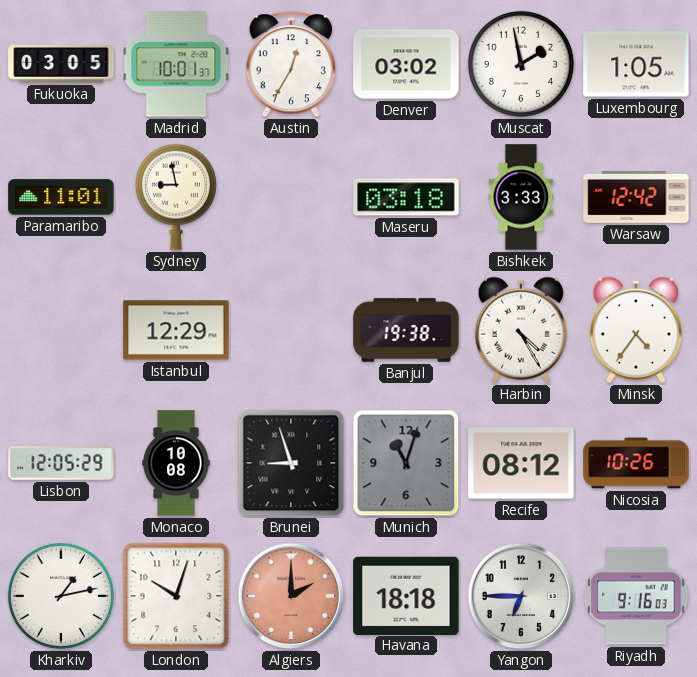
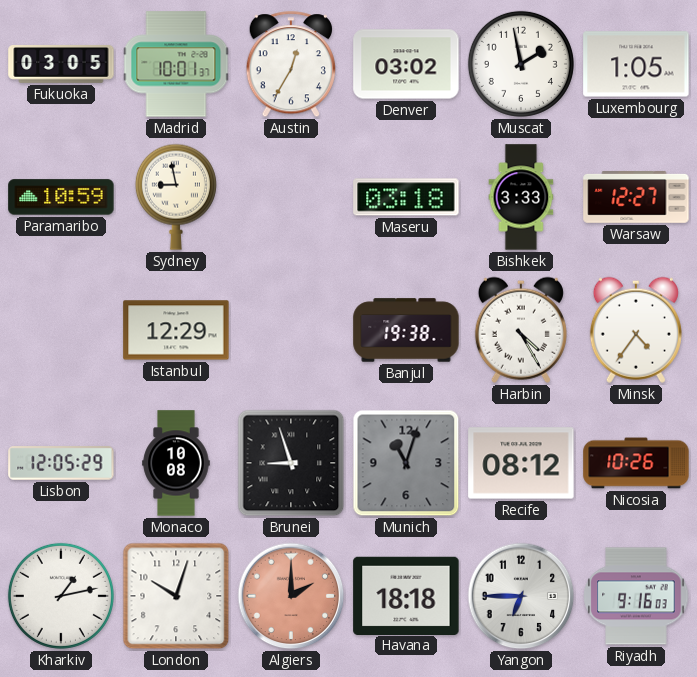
Paramaribo: 11:01 -> 10:59 (61, 197)
Warsaw: 12:42 -> 12:27 (636, 198)
